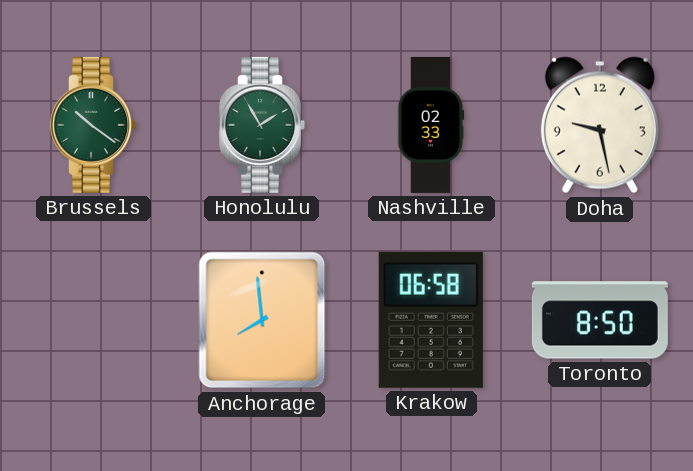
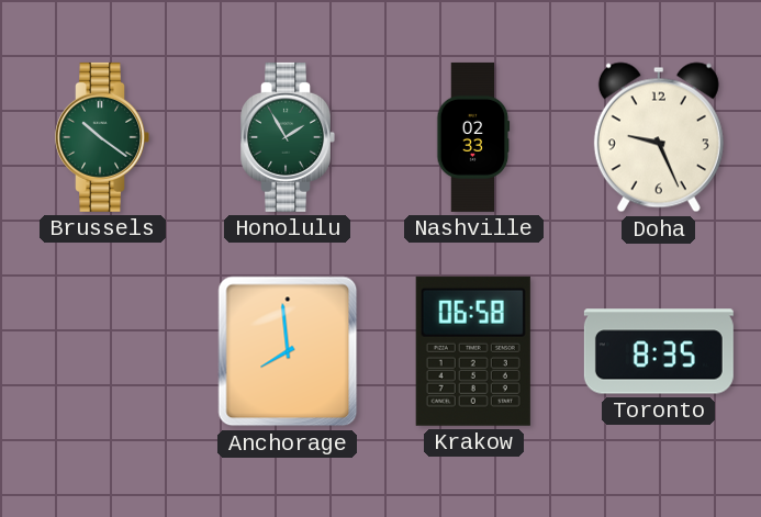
Doha: 9:28 -> 9:26 (659, 137)
Toronto: 8:50 -> 8:35 (659, 351)
